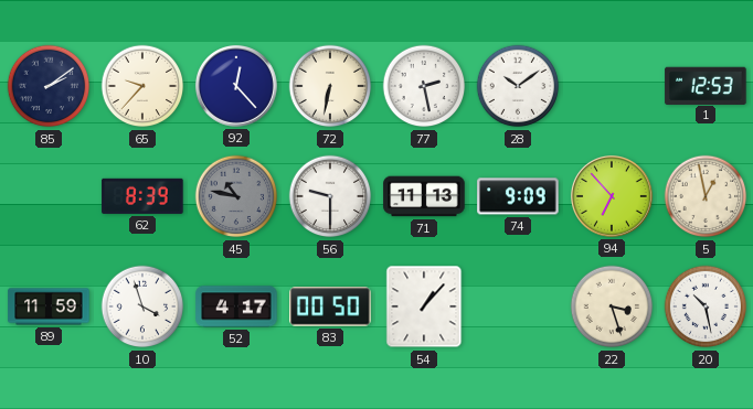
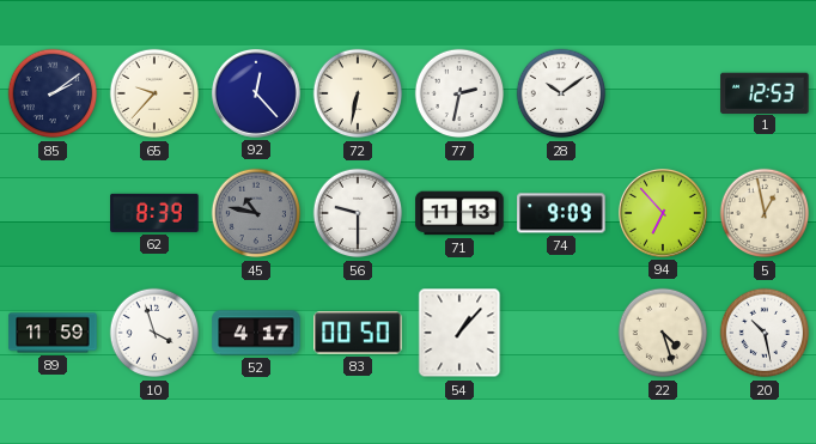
77: 2:28 -> 2:32 (459, 93)
22: 3:27 -> 4:27 (663, 333)
